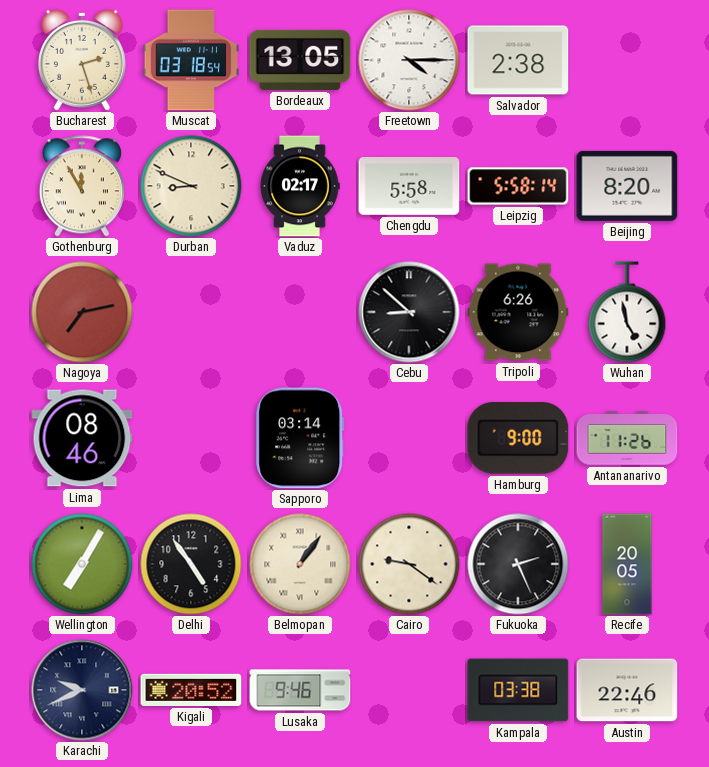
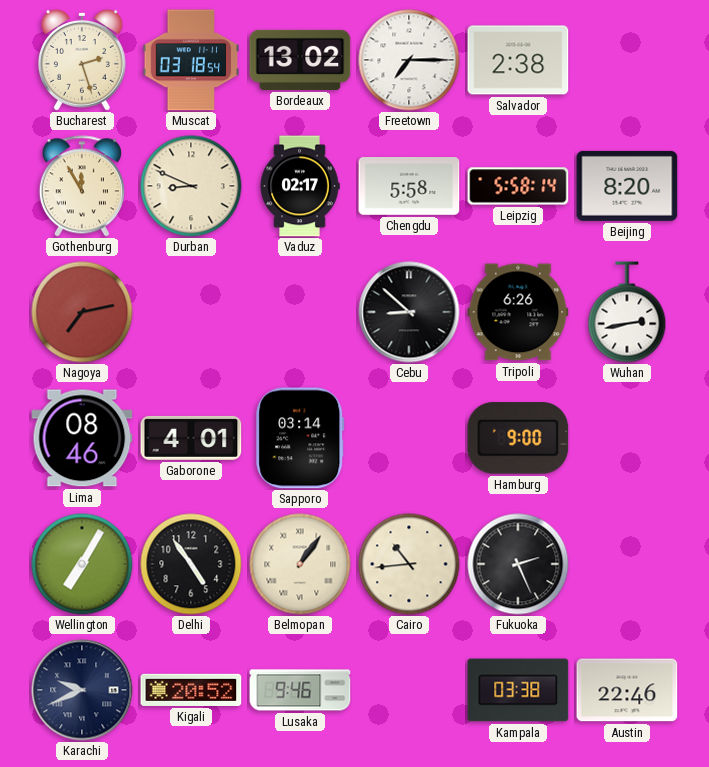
Bordeaux: 13:05 -> 13:02 (300, 60)
Freetown: 4:15 -> 7:15 (409, 60)
Wuhan: 4:58 -> 2:43 (627, 312)
Gaborone: none -> 4:01 (191, 438)
Antananarivo: 11:26 -> none (627, 438)
Cairo: 9:21 -> 10:44 (409, 564)
Recife: 20:05 -> none (627, 564)
